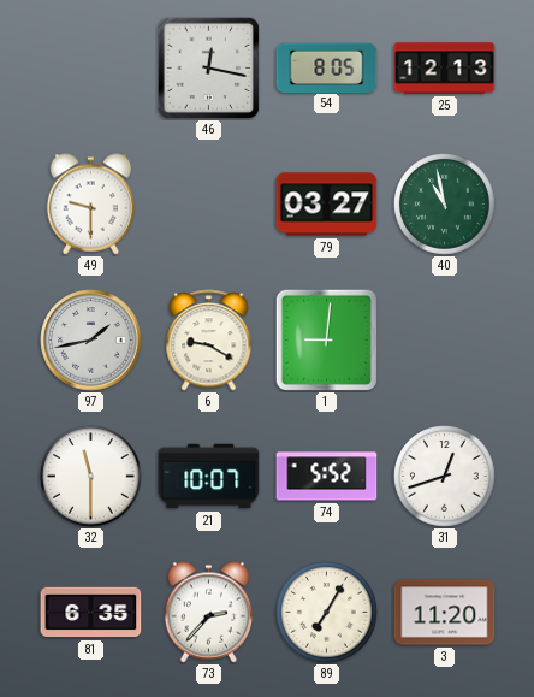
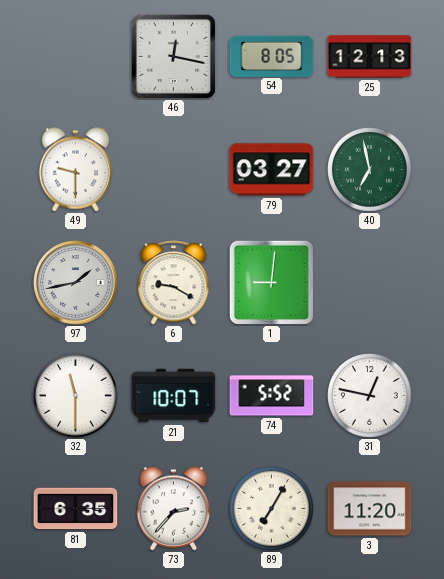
40: 10:58 -> 6:58 (370, 170)
31: 12:42 -> 12:47 (370, 396)
